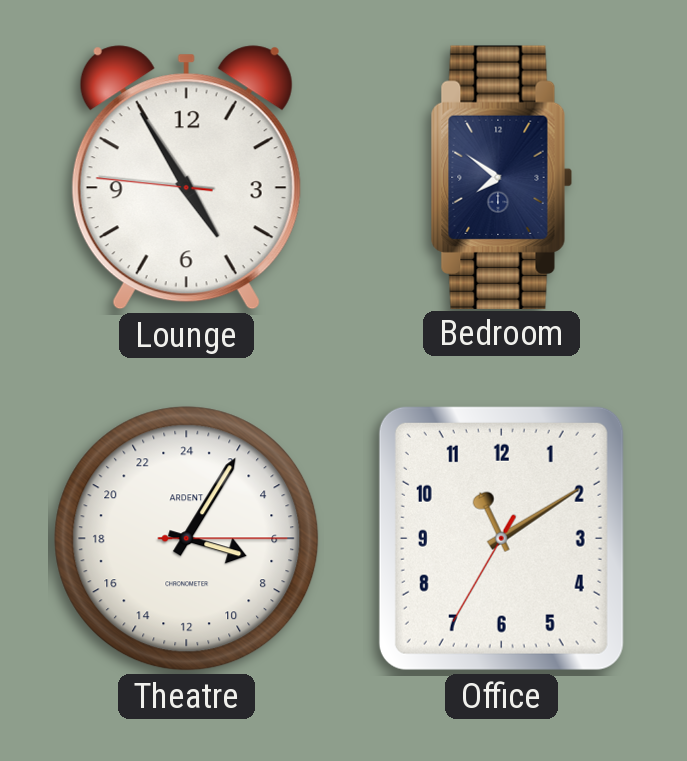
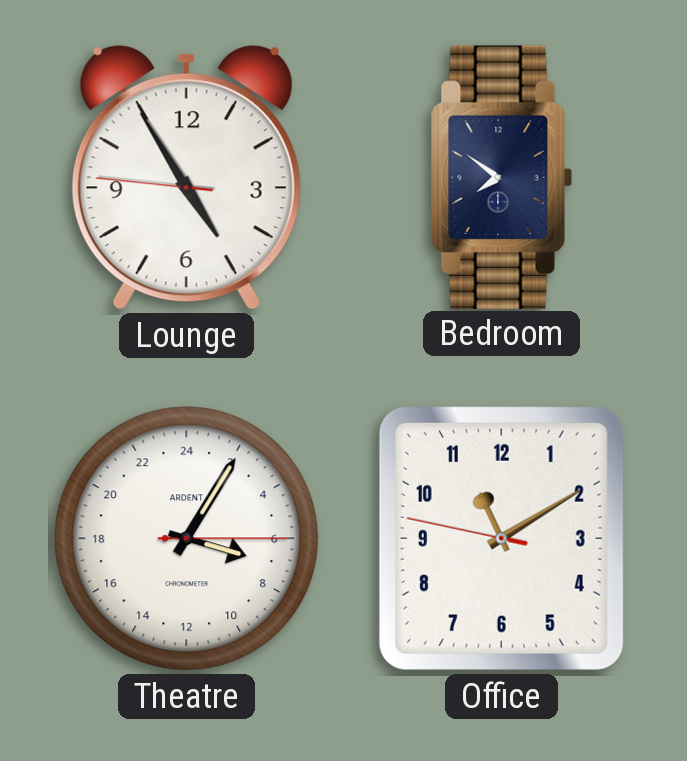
Office: 11:09:35 -> 11:09:47 (501, 538)
